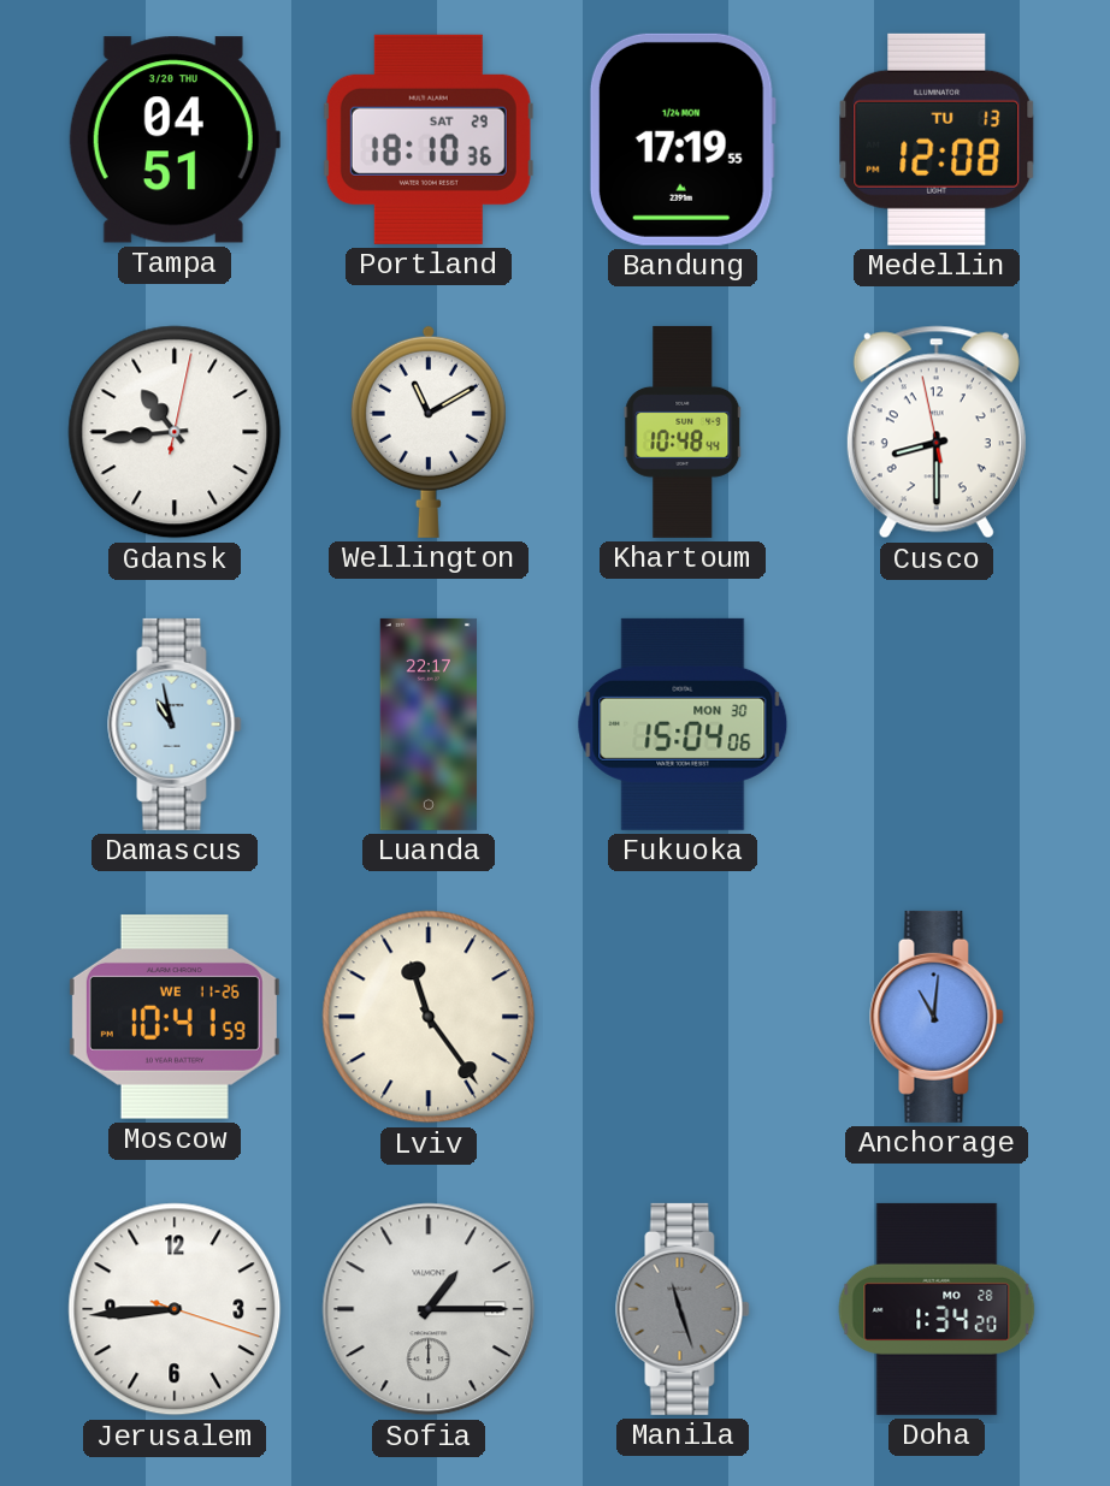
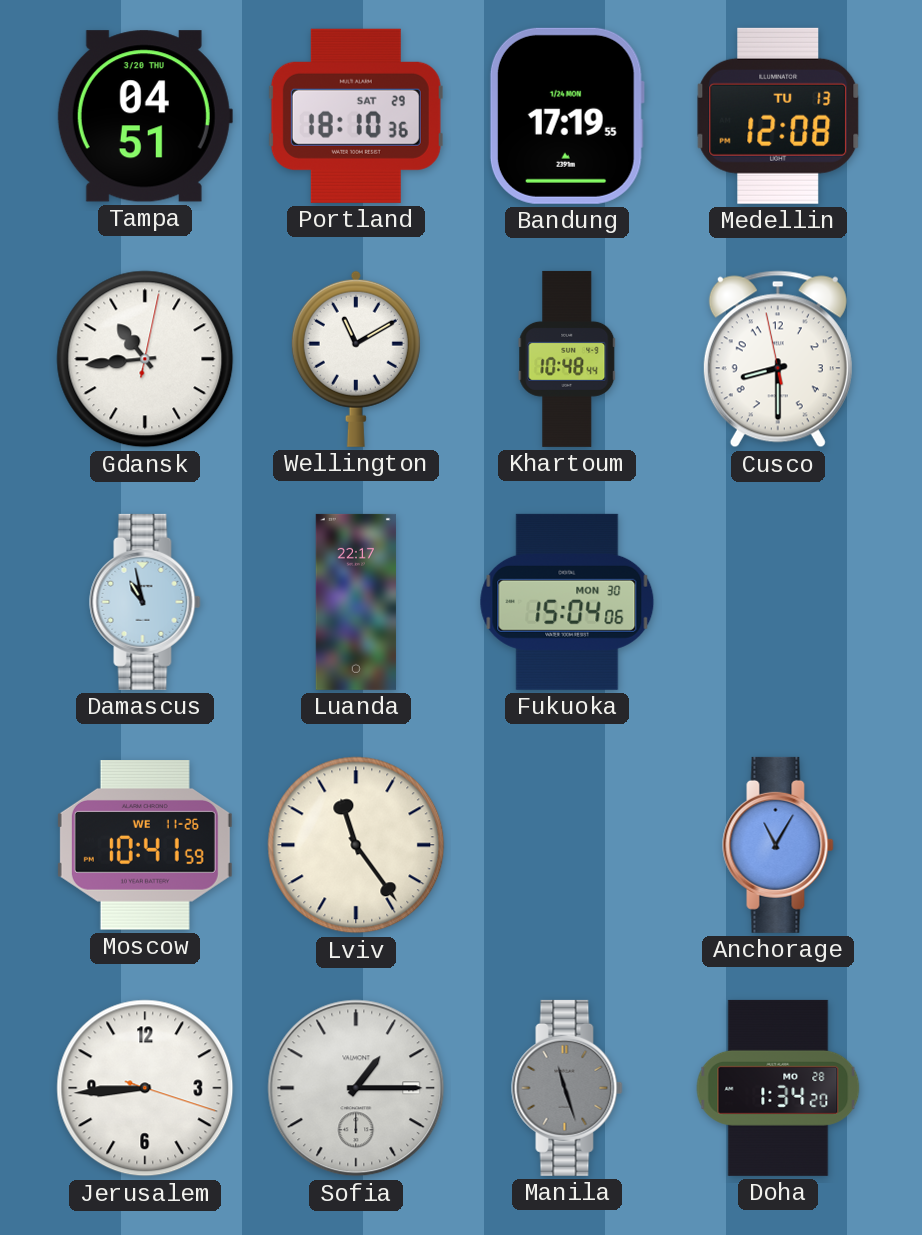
Anchorage: 11:01 -> 11:05 (778, 845)
